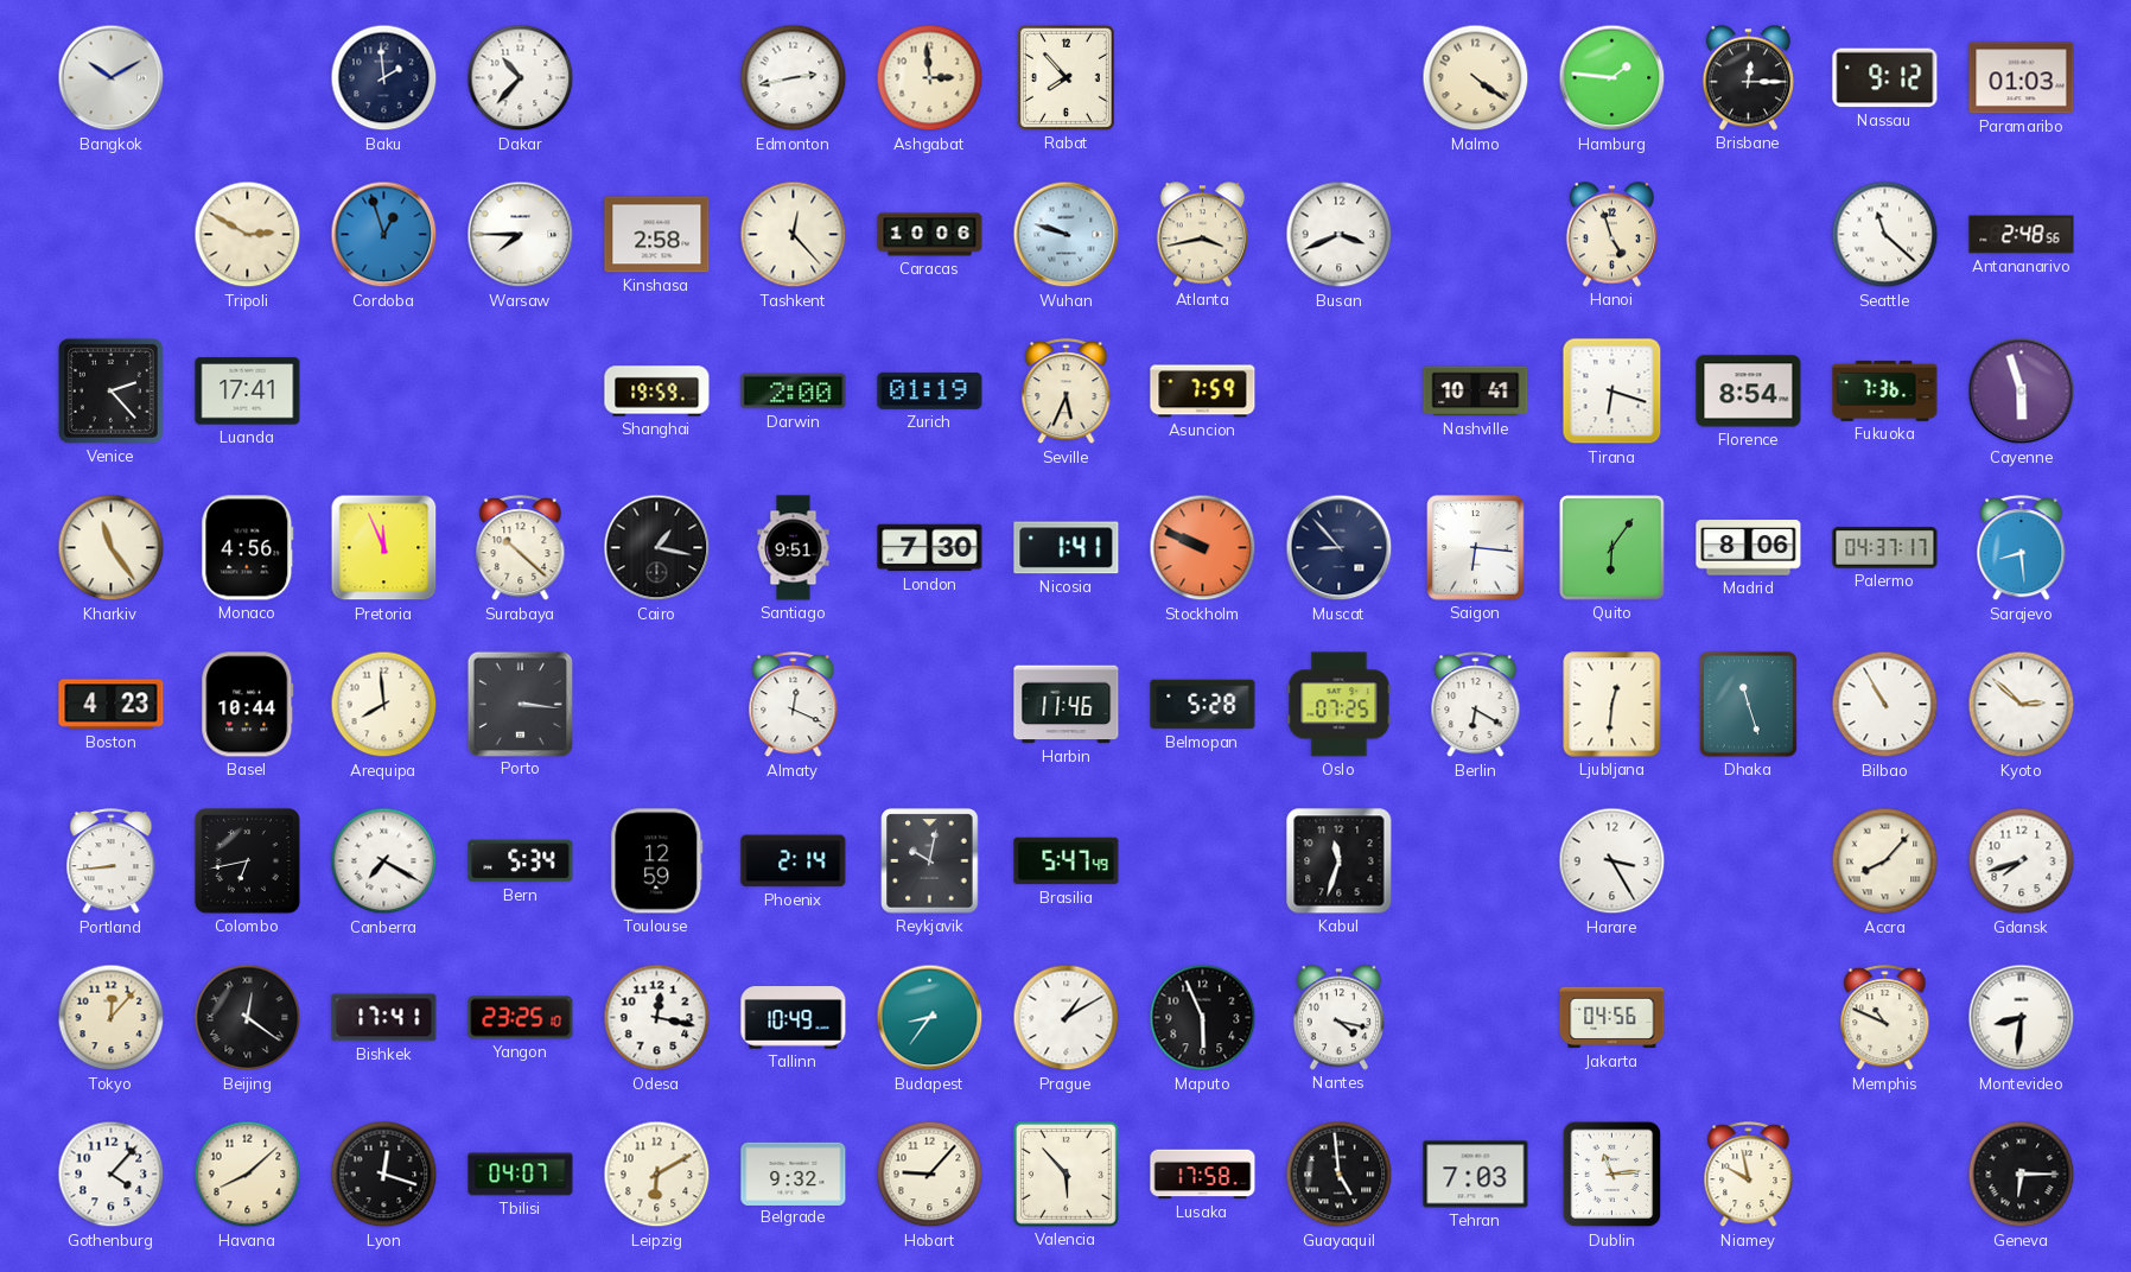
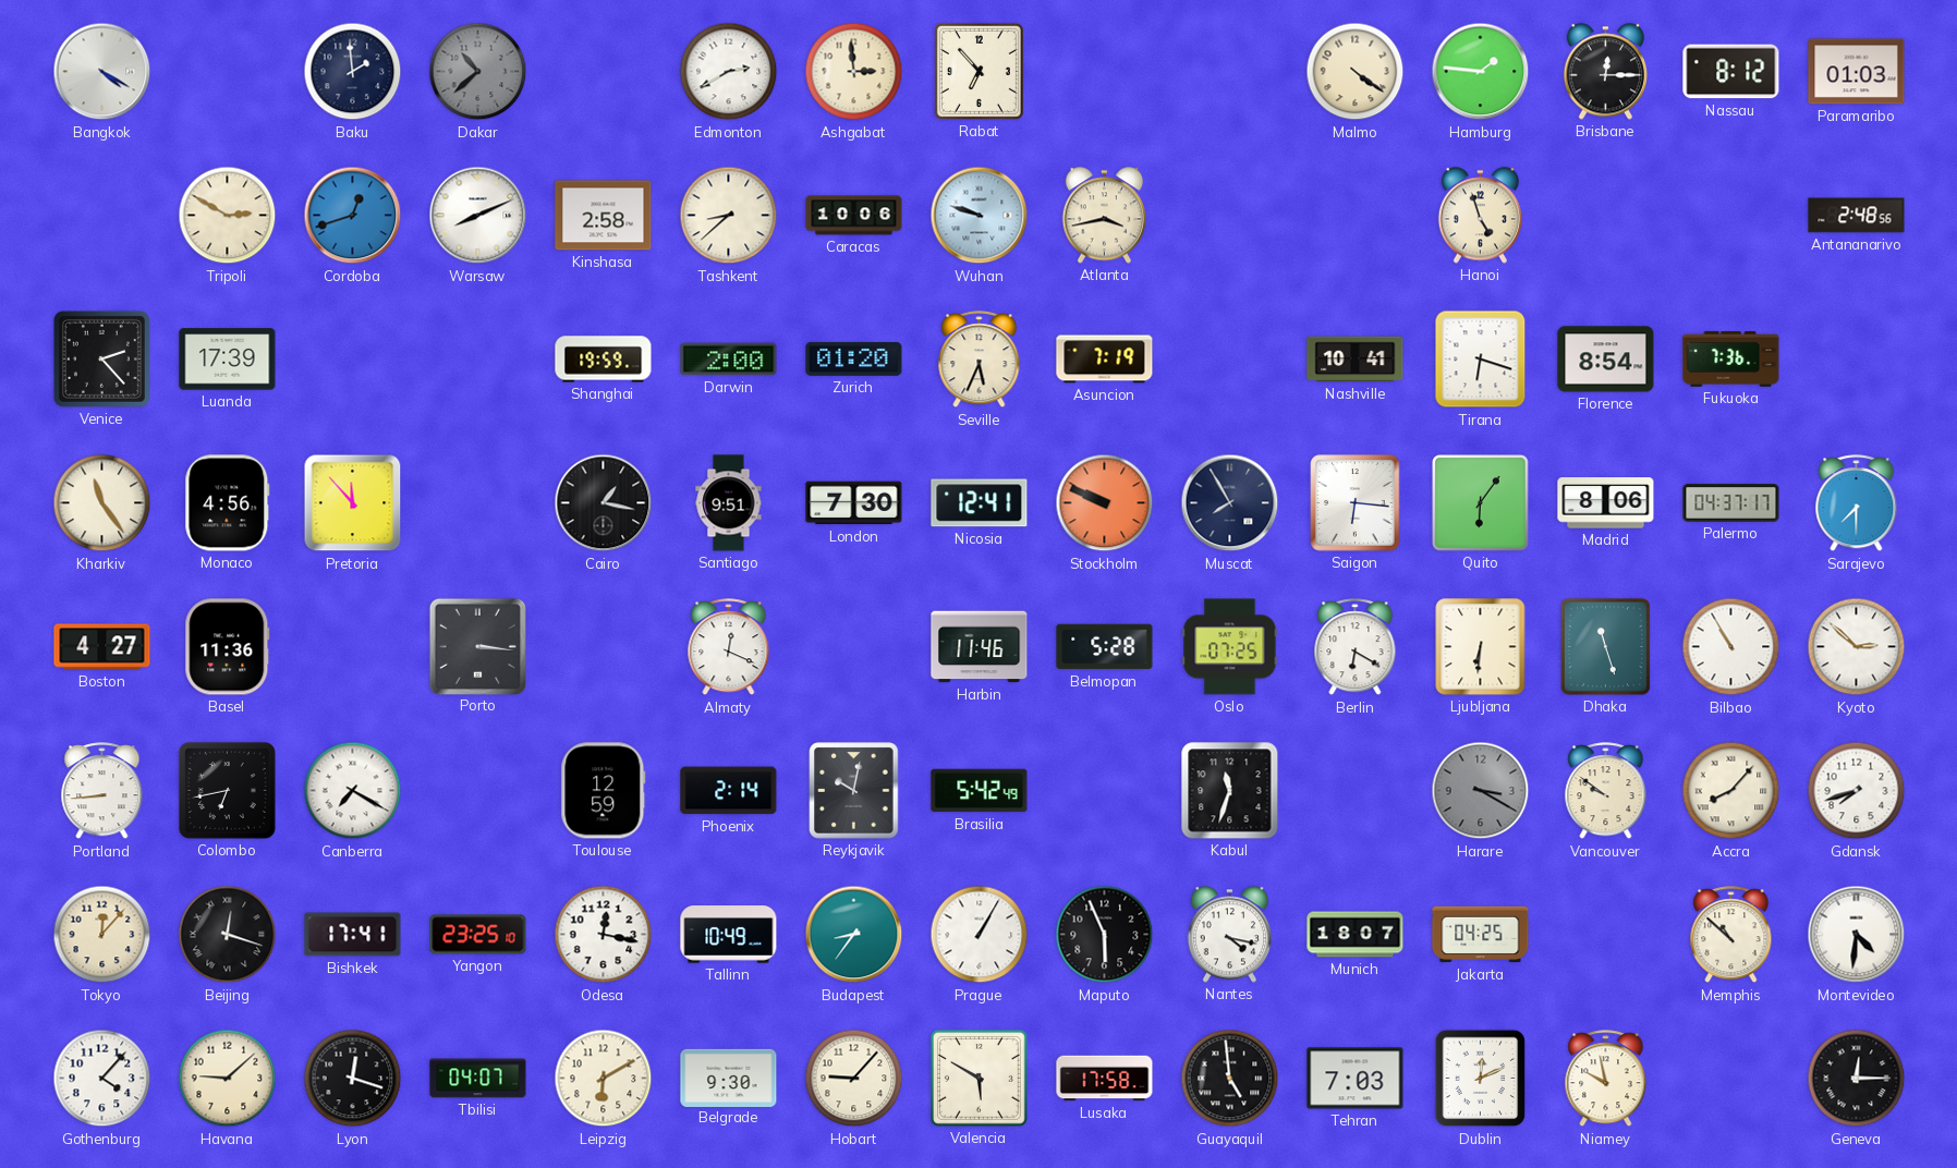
Bangkok: 10:10 -> 4:20 (102, 72)
Dakar: 10:37 -> 10:38 (478, 72)
Dakar dial: white -> grey (478, 72)
Edmonton: 2:43 -> 2:40 (729, 72)
Rabat: 7:53 -> 6:53 (978, 71)
Nassau: 9:12 -> 8:12 (1731, 72)
Cordoba: 12:57 -> 12:42 (353, 216)
Warsaw: 7:45 -> 8:11 (478, 216)
Tashkent: 12:23 -> 8:38 (729, 216)
Busan: 3:41 -> none (1340, 235)
Seattle: 11:22 -> none (1885, 235)
Luanda: 17:41 -> 17:39 (228, 360)
Zurich: 01:19 -> 01:20 (854, 358)
Asuncion: 7:59 -> 7:19 (1105, 360)
Cayenne: 5:57 -> none (2022, 392)
Pretoria: 11:56 -> 11:53 (353, 503)
Surabaya: 10:22 -> none (521, 548)
Nicosia: 1:41 -> 12:41 (980, 503)
Muscat: 8:53 -> 7:55 (1230, 503)
Sarajevo: 8:29 -> 7:30 (1857, 503)
Boston: 4:23 -> 4:27 (102, 647)
Basel: 10:44 -> 11:36 (228, 647)
Arequipa: 7:59 -> none (384, 705)
Ljubljana: 12:31 -> 6:31 (1481, 647)
Bern: 5:34 -> none (521, 861)
Brasilia: 5:47 -> 5:42 (980, 791)
Harare: 3:25 -> 3:20 (1481, 791)
Harare dial: white -> grey (1481, 791)
Vancouver: none -> 9:51 (1606, 791)
Beijing: 12:21 -> 12:18 (228, 935)
Prague: 1:10 -> 1:05 (980, 935)
Munich: none -> 18:07 (1356, 935)
Jakarta: 04:56 -> 04:25 (1481, 935)
Memphis: 10:49 -> 10:52 (1731, 935)
Montevideo: 8:31 -> 4:31 (1857, 935)
Havana: 8:08 -> 9:08 (228, 1079)
Belgrade: 9:32 -> 9:30 (729, 1078)
Valencia: 5:53 -> 5:50 (980, 1079)
Dublin: 11:14 -> 12:11 (1481, 1079)
Geneva: 6:15 -> 12:15 (1857, 1079)
